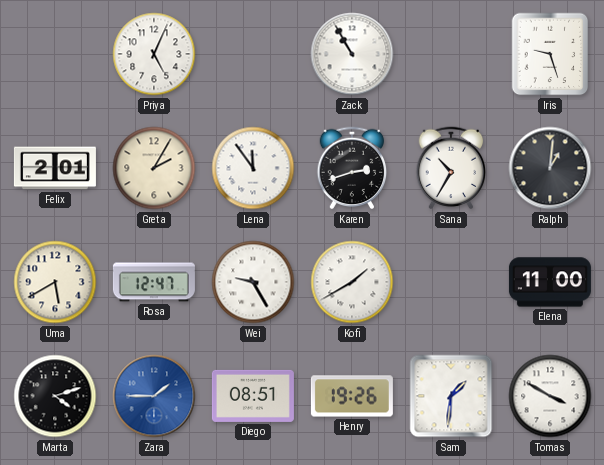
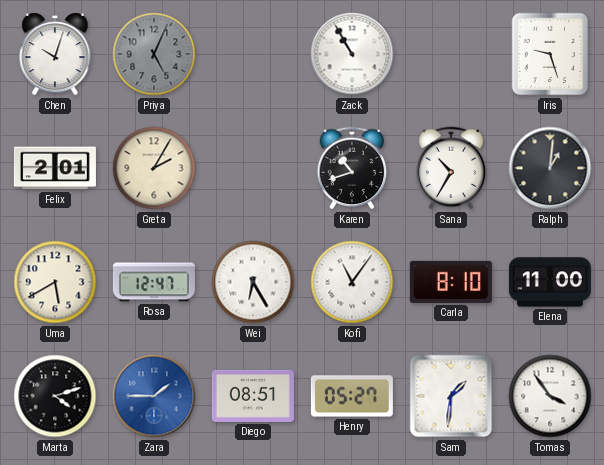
Chen: none -> 10:03 (55, 55)
Priya dial: white -> grey (154, 54)
Lena: 11:54 -> none (253, 168)
Karen: 2:42 -> 10:42 (352, 168)
Wei: 9:25 -> 6:25 (253, 282)
Kofi: 1:40 -> 11:06 (352, 282)
Carla: none -> 8:10 (451, 282)
Henry: 19:26 -> 05:27 (352, 396)
Tomas: 3:50 -> 3:54 (550, 396)
